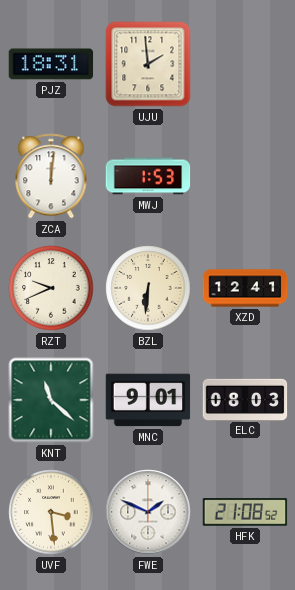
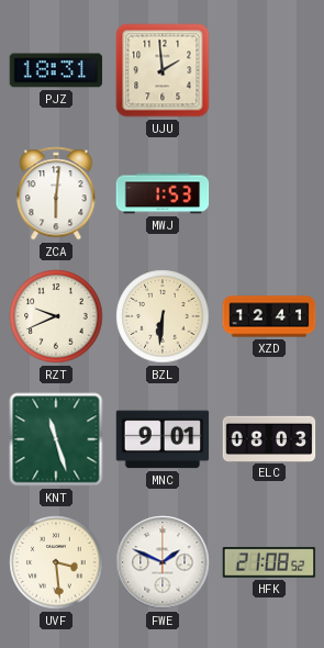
ZCA: 12:01 -> 6:01 (56, 193)
KNT: 11:22 -> 11:27 (56, 439)
